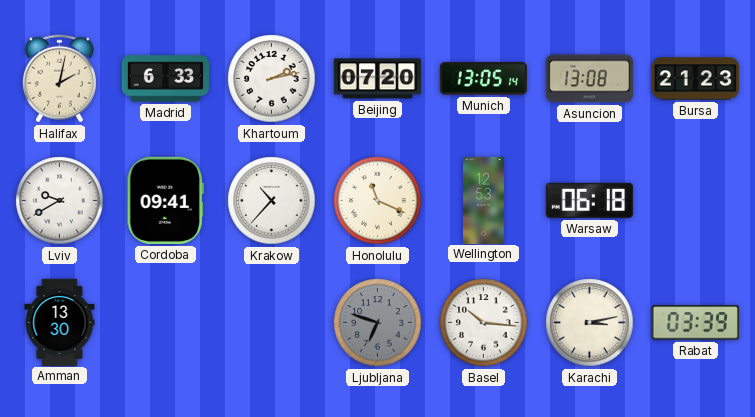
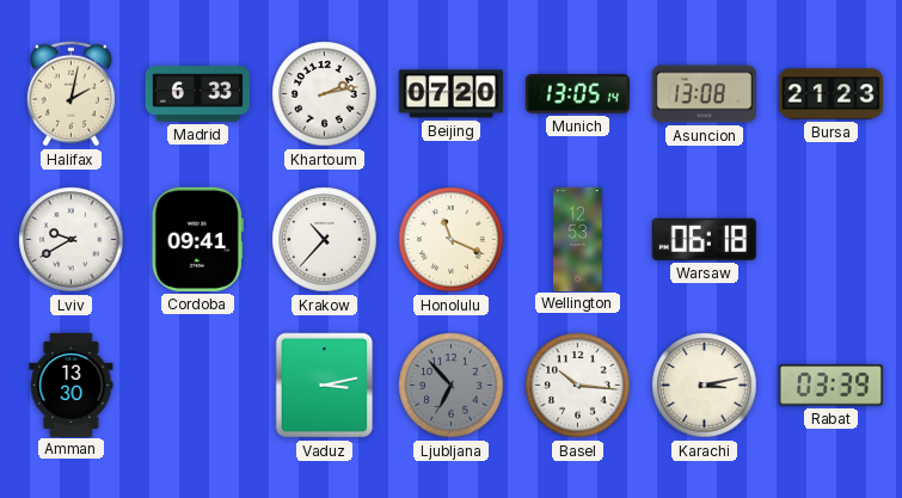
Vaduz: none -> 3:13 (325, 386)
Ljubljana: 6:48 -> 6:53 (452, 386)
